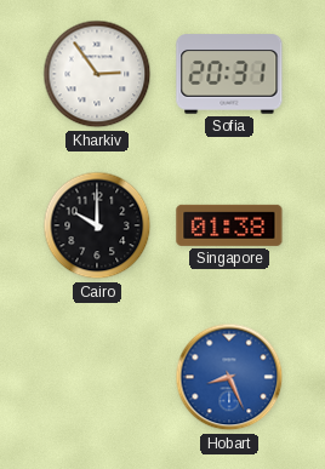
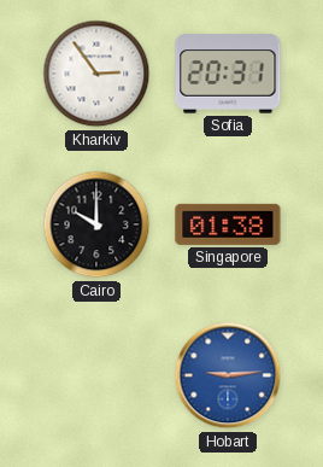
Hobart: 8:26 -> 9:14 (228, 375)
